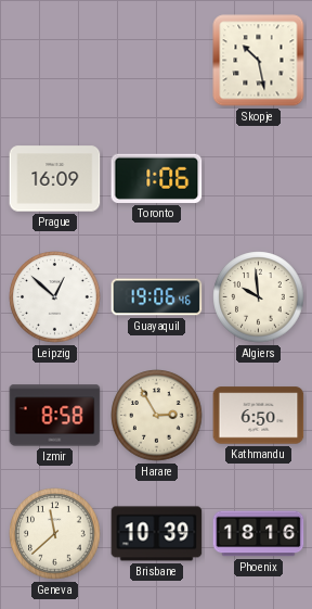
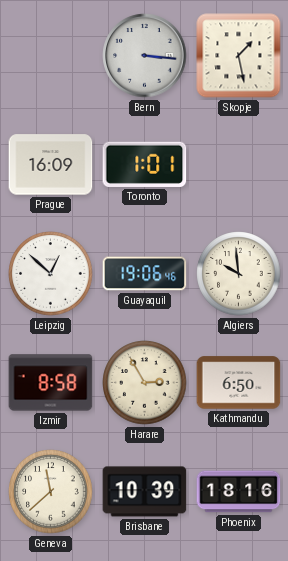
Bern: none -> 3:16 (145, 56)
Skopje: 10:28 -> 1:28 (239, 56)
Toronto: 1:06 -> 1:01 (145, 164)
